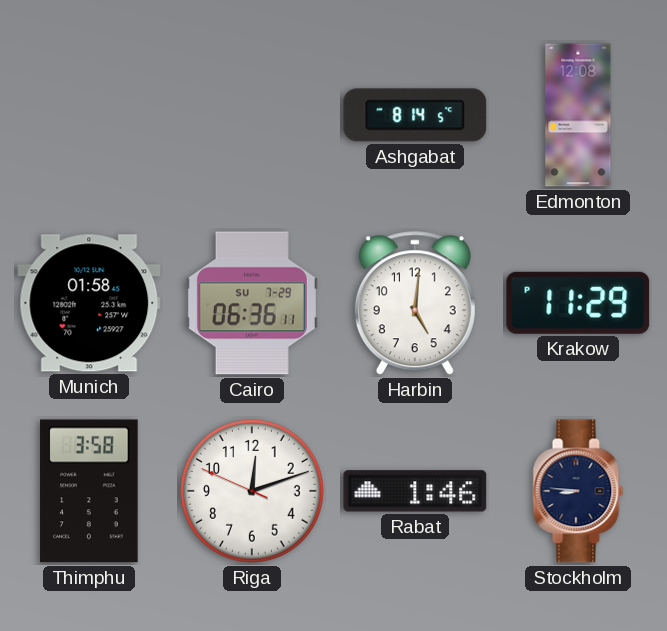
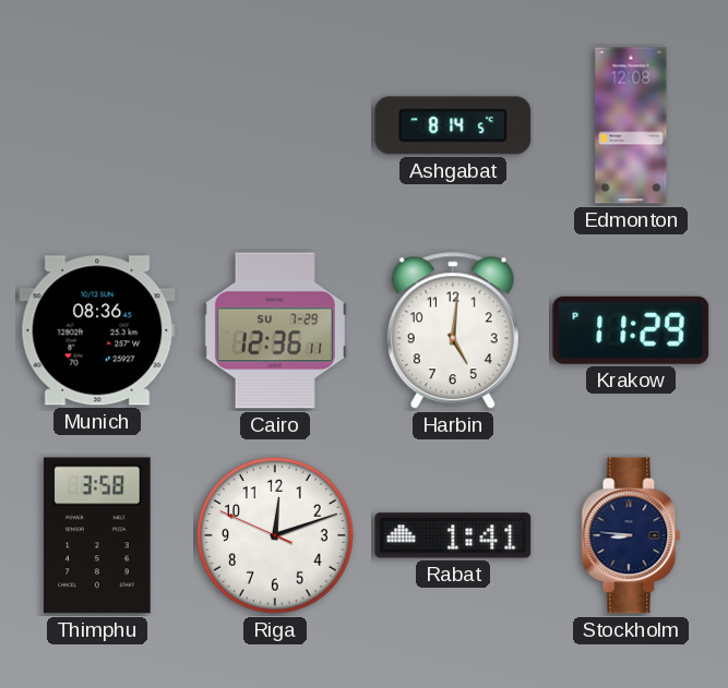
Munich: 01:58 -> 08:36 (97, 330)
Cairo: 06:36 -> 12:36 (275, 330)
Rabat: 1:46 -> 1:41 (453, 535)
